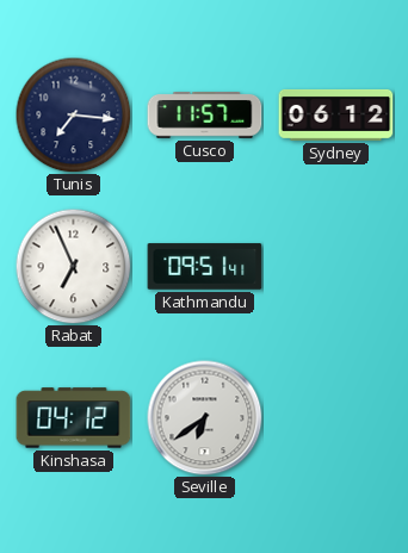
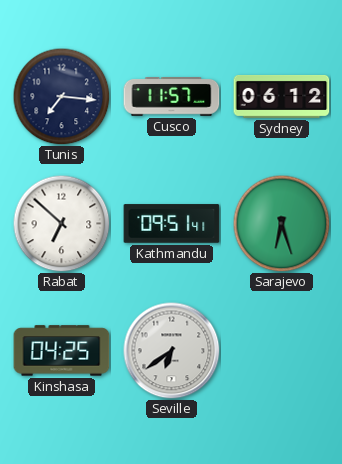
Rabat: 6:56 -> 6:52 (61, 223)
Sarajevo: none -> 6:27 (281, 223)
Kinshasa: 04:12 -> 04:25 (62, 351)
